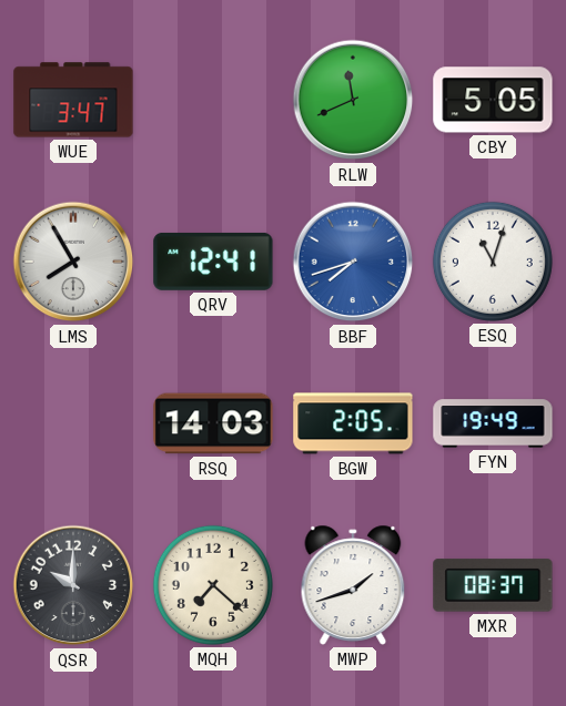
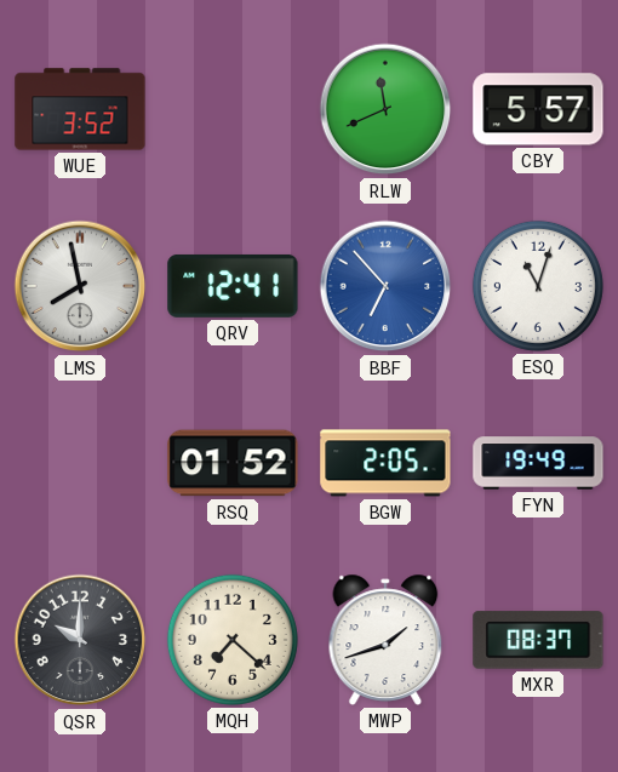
WUE: 3:47 -> 3:52 (80, 109)
CBY: 5:05 -> 5:57 (538, 109)
LMS: 7:55 -> 7:58 (80, 286)
BBF: 7:42 -> 6:53 (385, 286)
RSQ: 14:03 -> 01:52 (233, 463)
